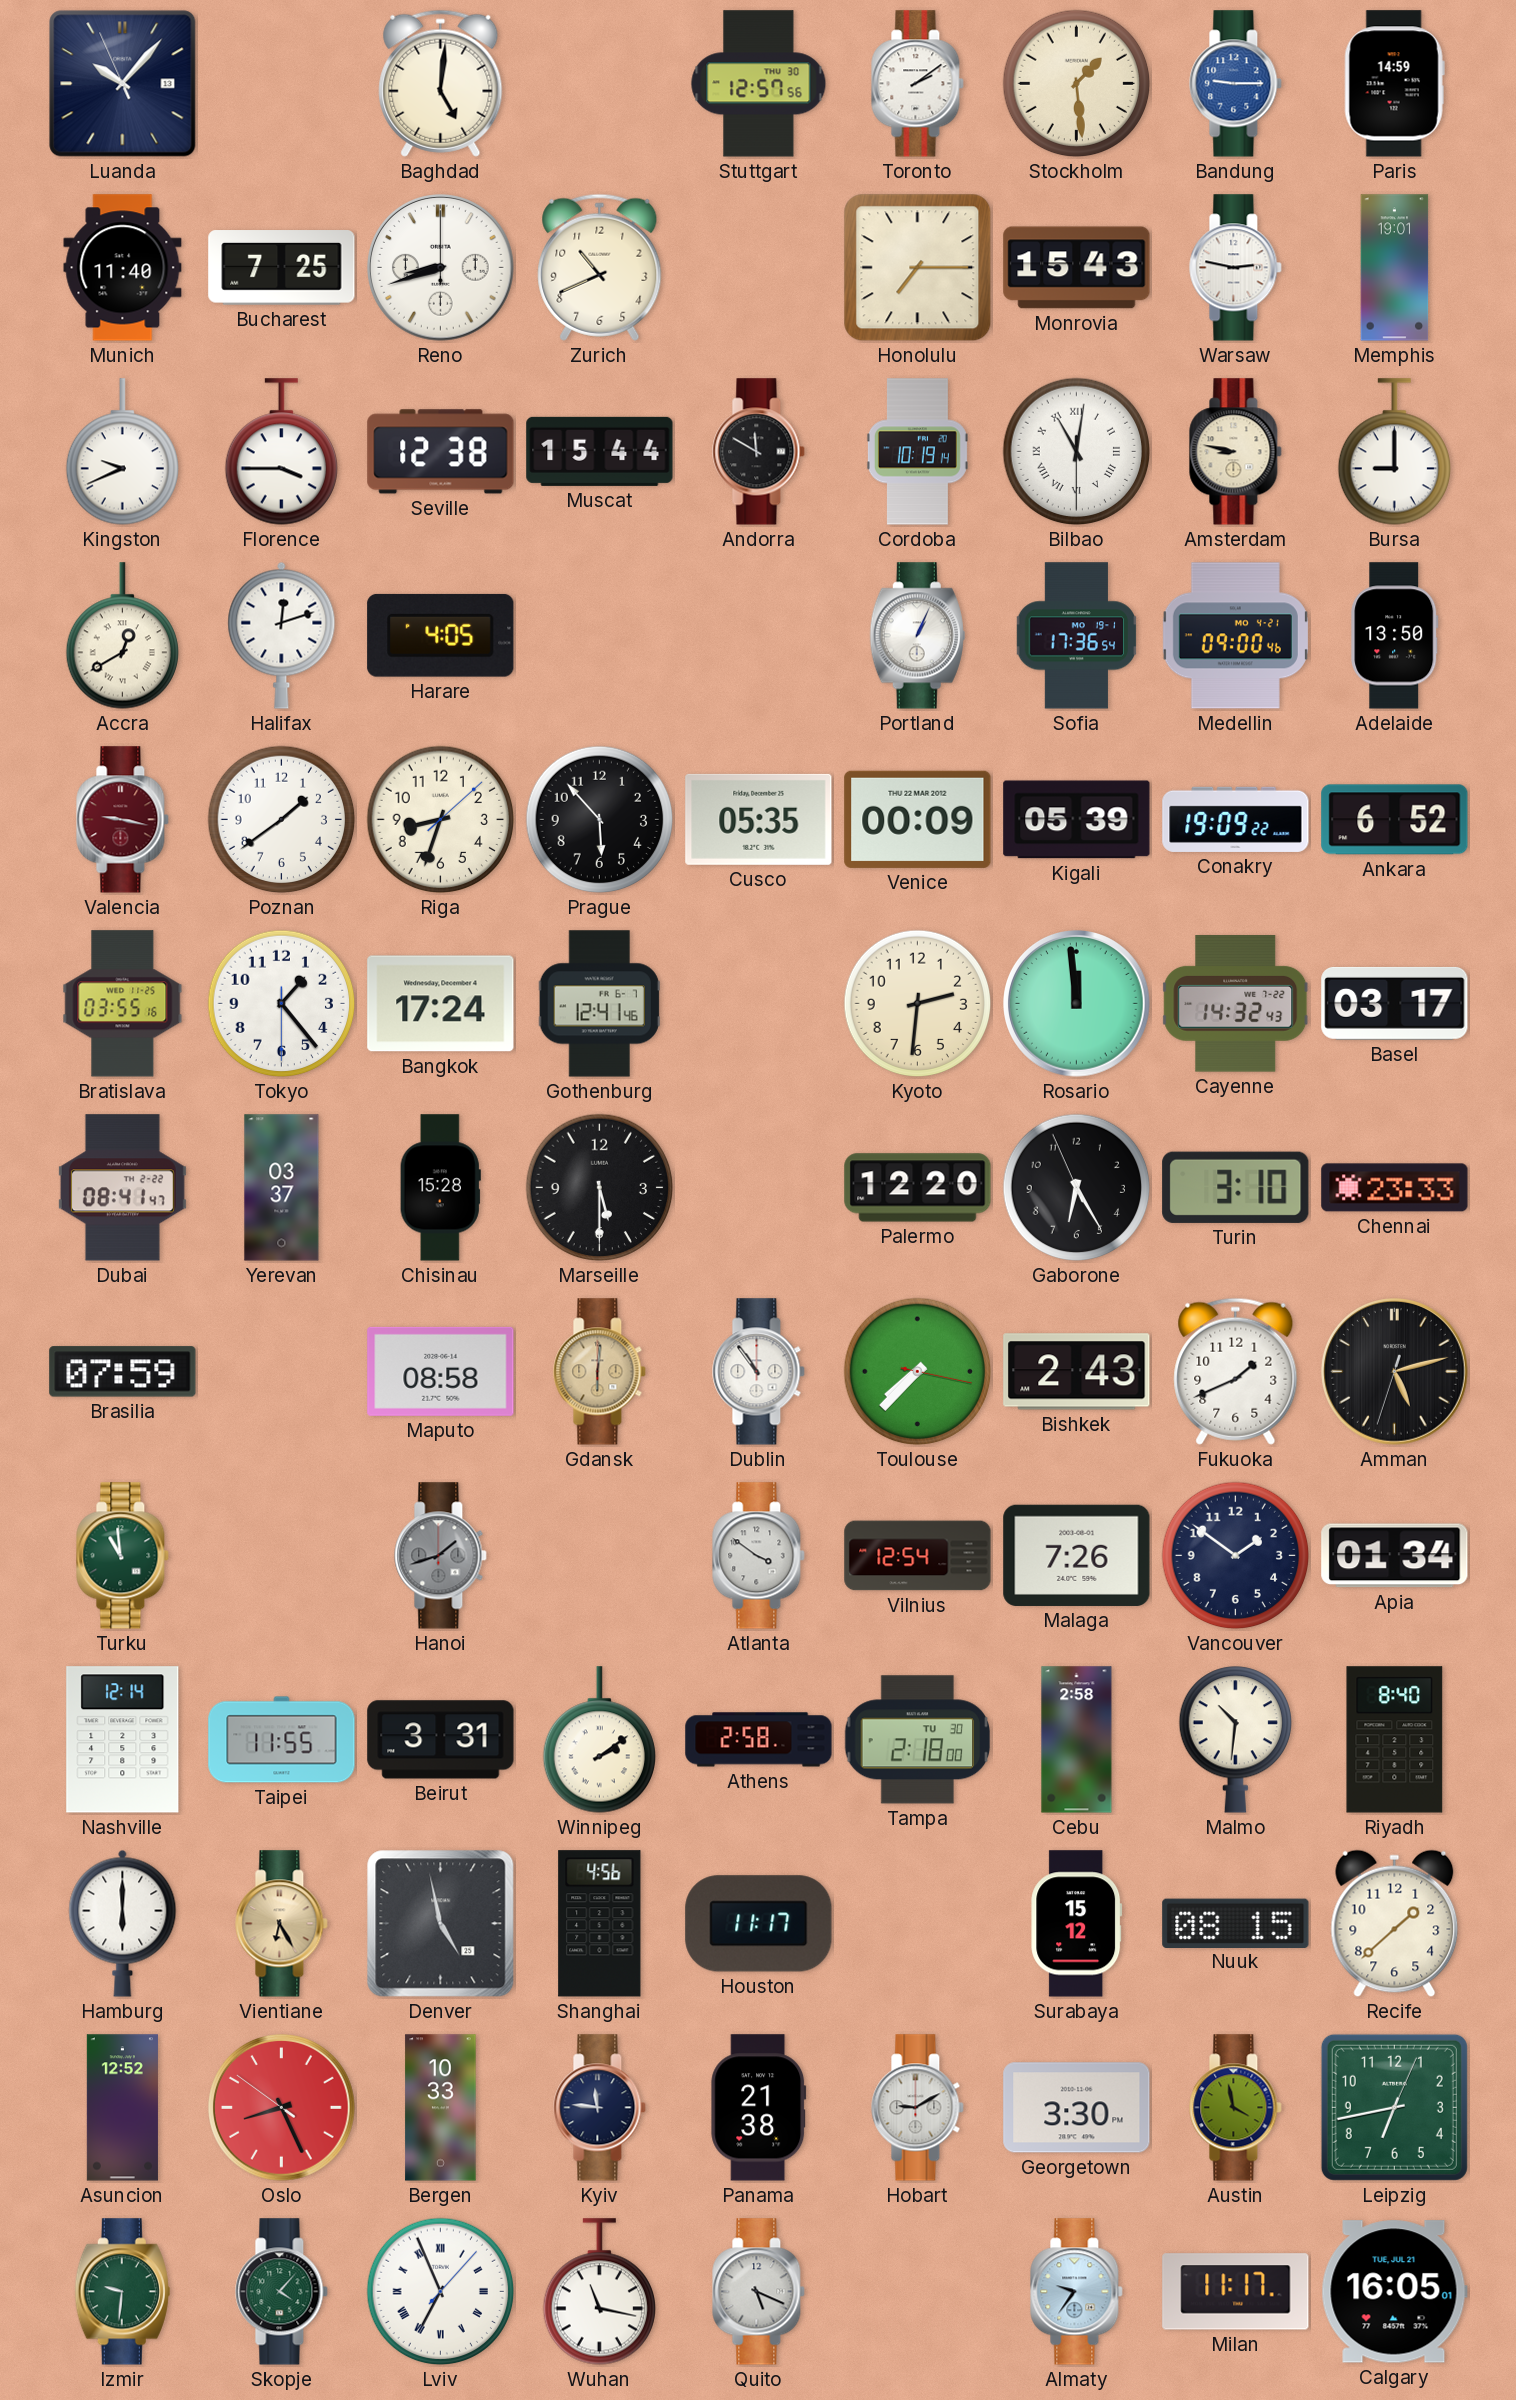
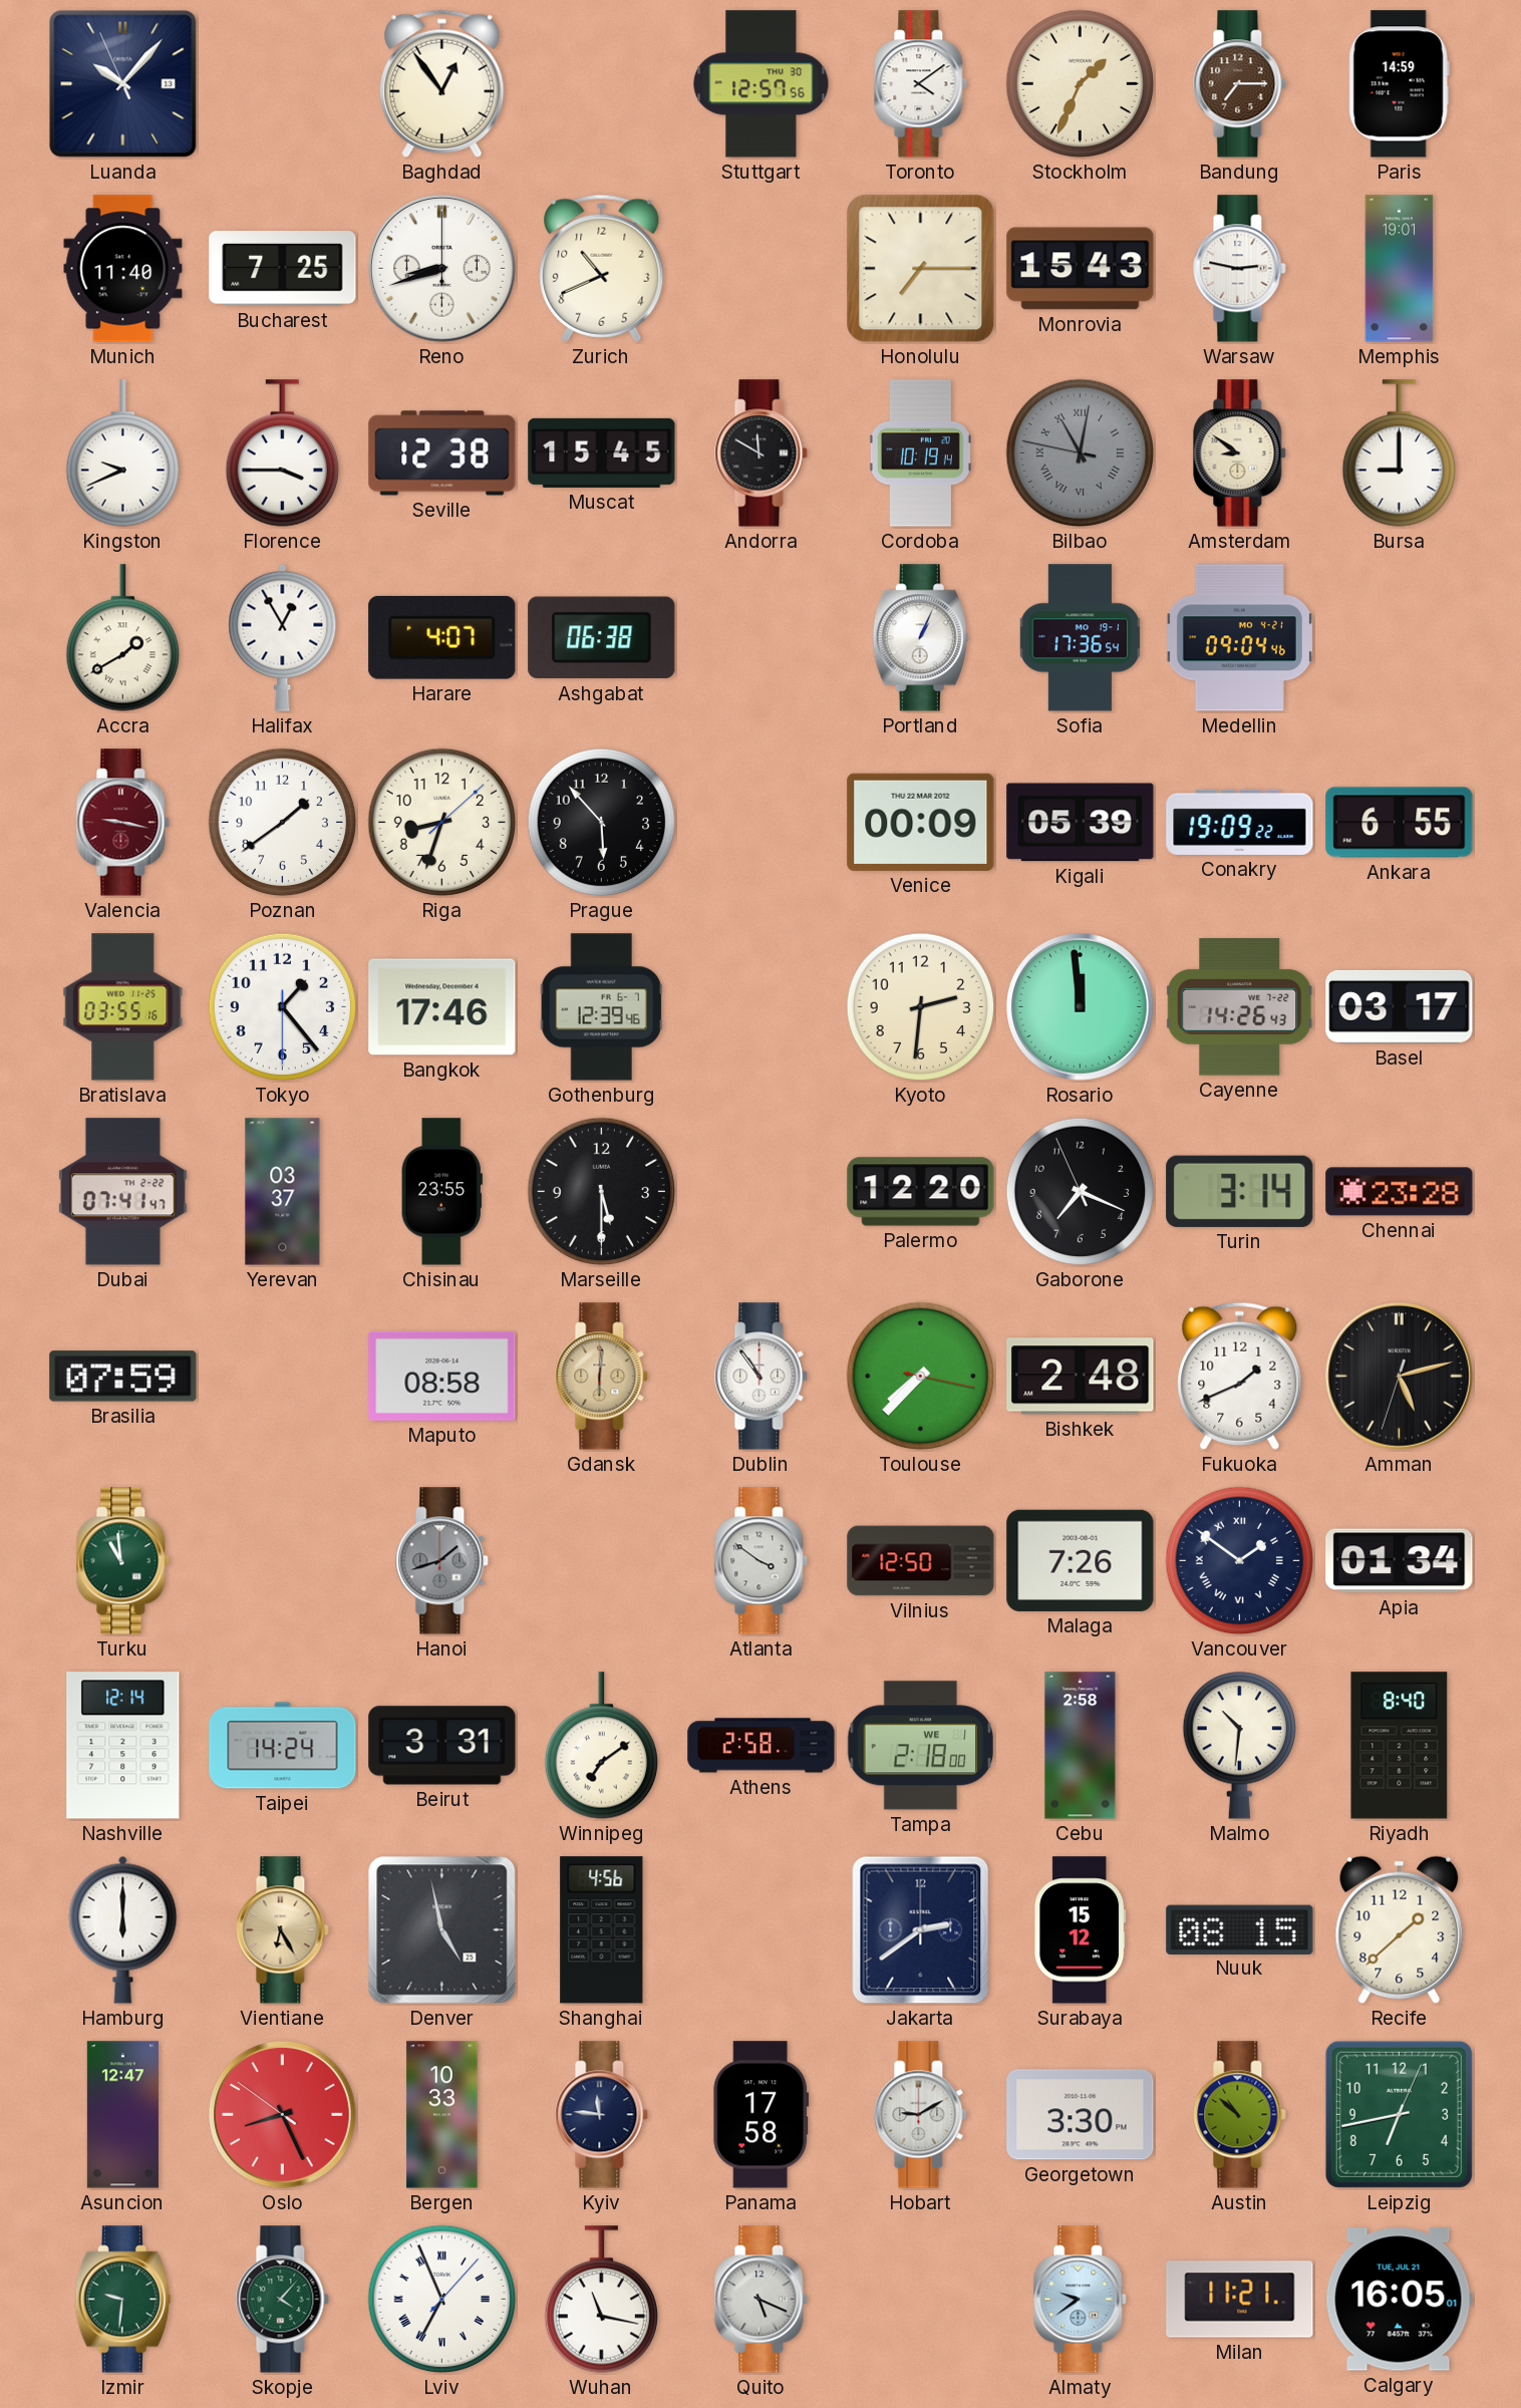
Baghdad: 5:01 -> 12:54 (442, 83)
Toronto: 2:09 -> 4:09 (921, 84)
Stockholm: 1:29 -> 1:34 (1081, 84)
Bandung: 9:15 -> 7:15 (1240, 84)
Bandung dial: blue -> brown (1240, 84)
Muscat: 15:44 -> 15:45 (602, 453)
Bilbao: 11:01:30 -> 11:01:47 (1081, 454)
Bilbao dial: white -> grey (1081, 454)
Amsterdam: 8:47 -> 8:51 (1240, 454)
Accra: 12:40 -> 1:40 (122, 638)
Halifax: 12:12 -> 12:55 (283, 637)
Harare: 4:05 -> 4:07 (442, 637)
Ashgabat: none -> 06:38 (602, 638)
Medellin: 09:00 -> 09:04 (1239, 638)
Adelaide: 13:50 -> none (1395, 636)
Cusco: 05:35 -> none (759, 819)
Ankara: 6:52 -> 6:55 (1400, 823)
Bangkok: 17:24 -> 17:46 (442, 1007)
Gothenburg: 12:41 -> 12:39 (601, 1007)
Cayenne: 14:32 -> 14:26 (1240, 1007)
Dubai: 08:41 -> 07:41 (122, 1192)
Chisinau: 15:28 -> 23:55 (441, 1192)
Gaborone: 6:24 -> 7:18 (1081, 1192)
Turin: 3:10 -> 3:14 (1240, 1191)
Chennai: 23:33 -> 23:28 (1400, 1192)
Bishkek: 2:43 -> 2:48 (1081, 1377)
Vilnius: 12:54 -> 12:50 (921, 1561)
Vancouver numerals: Arabic -> Roman (1240, 1561)
Taipei: 11:55 -> 14:24 (283, 1746)
Winnipeg: 2:09 -> 7:09 (601, 1746)
Tampa date: TU 30 -> WE 1 (921, 1746)
Houston: 11:17 -> none (759, 1924)
Jakarta: none -> 2:39 (921, 1930)
Asuncion: 12:52 -> 12:47 (122, 2115)
Panama: 21:38 -> 17:58 (762, 2115)
Austin: 3:58 -> 10:52 (1240, 2115)
Almaty: 9:36 -> 9:39 (1081, 2300)
Milan: 11:17 -> 11:21 (1240, 2300)
